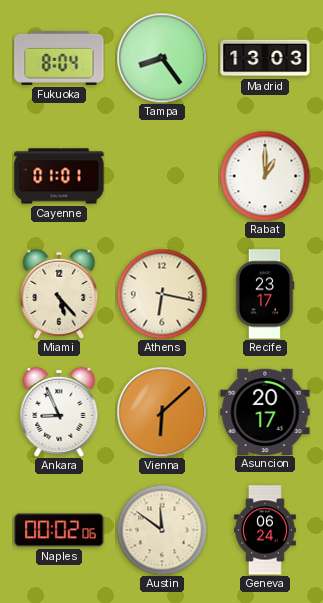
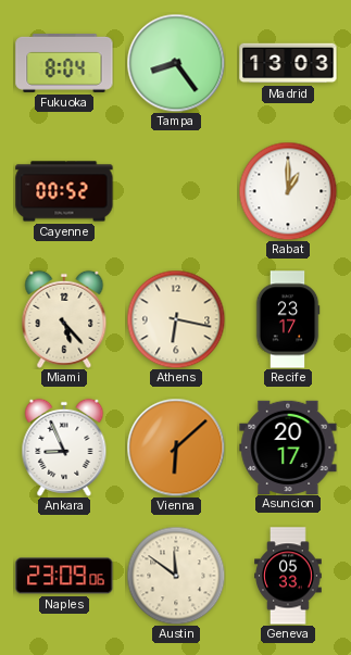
Cayenne: 01:01 -> 00:52 (64, 191)
Naples: 00:02 -> 23:09 (64, 576)
Geneva: 06:24 -> 05:33 (289, 576)
